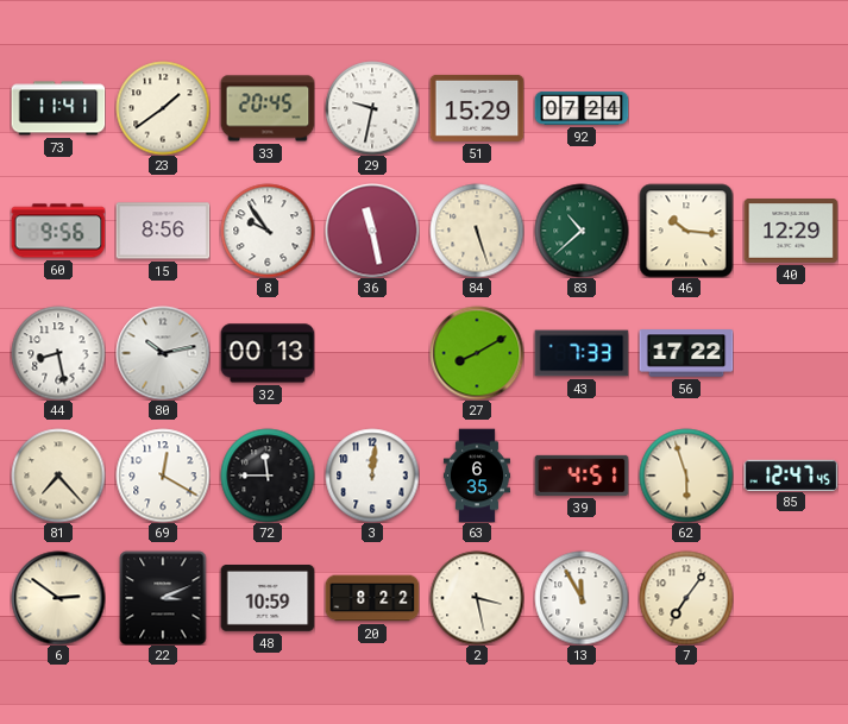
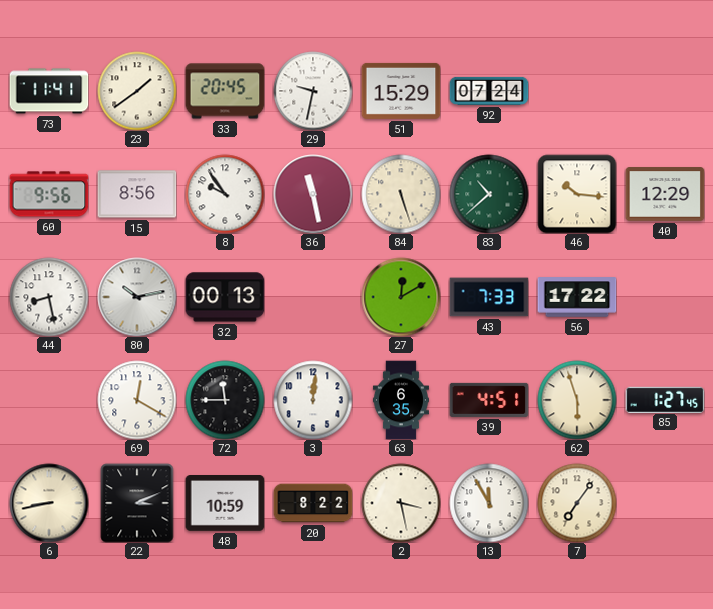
27: 8:10 -> 12:10 (401, 297)
81: 7:23 -> none (58, 476)
85: 12:47 -> 1:27 (665, 399)
6: 2:51 -> 8:43 (49, 503)
